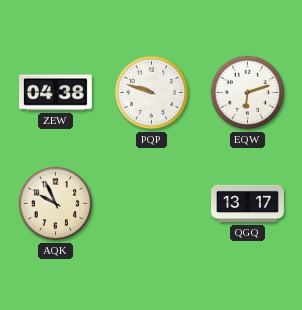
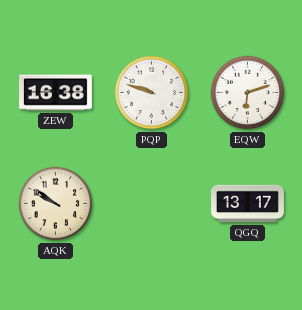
ZEW: 04:38 -> 16:38 (56, 93)
AQK: 9:56 -> 9:51 (56, 204)
